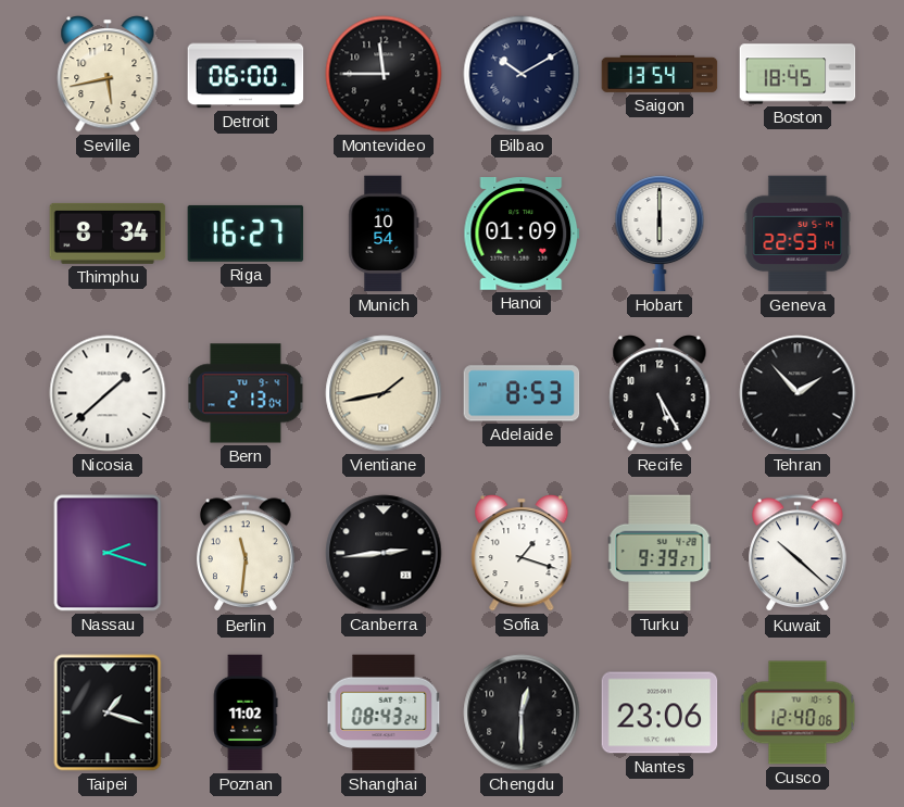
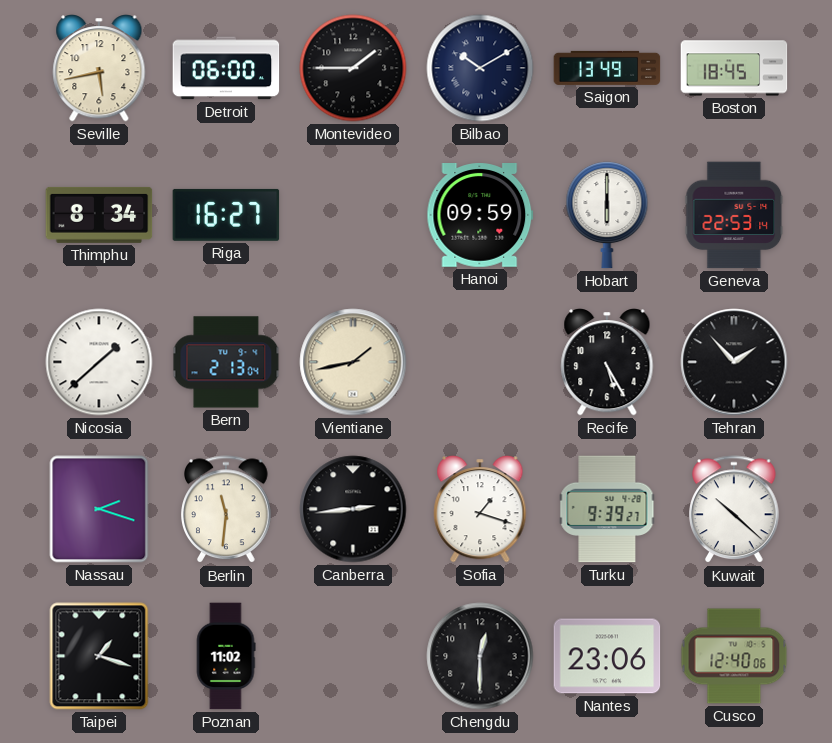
Montevideo: 11:45 -> 1:45 (353, 68)
Saigon: 13:54 -> 13:49 (607, 68)
Munich: 10:54 -> none (384, 234)
Hanoi: 01:09 -> 09:59 (480, 216)
Adelaide: 8:53 -> none (522, 393)
Shanghai: 08:43 -> none (384, 713)
